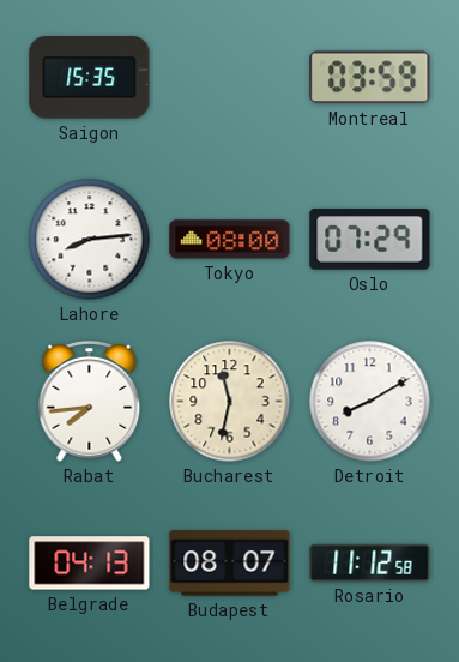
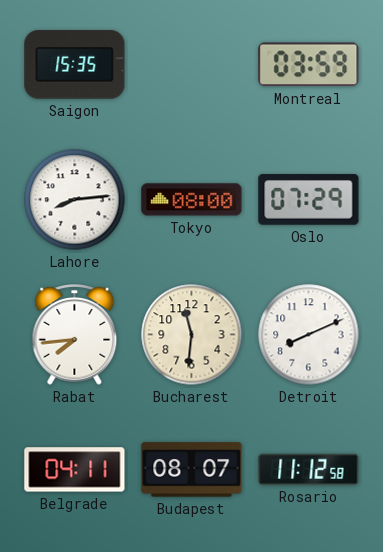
Bucharest: 11:32 -> 11:31 (192, 335)
Detroit: 8:10 -> 8:11 (309, 335)
Belgrade: 04:13 -> 04:11 (75, 470)
